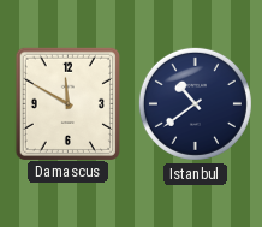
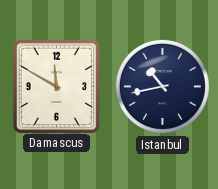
Istanbul: 10:39 -> 10:43 (162, 86)
